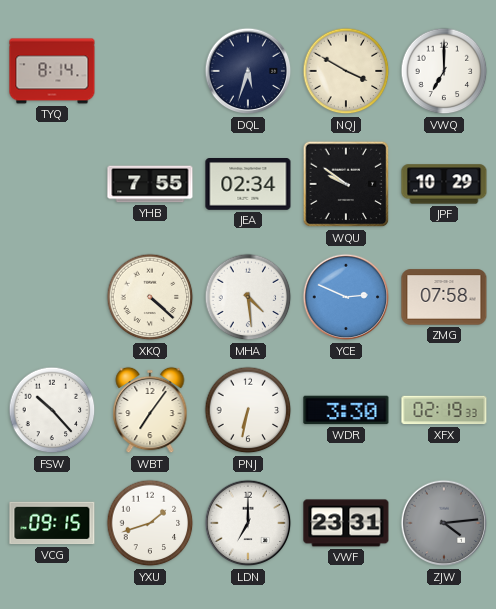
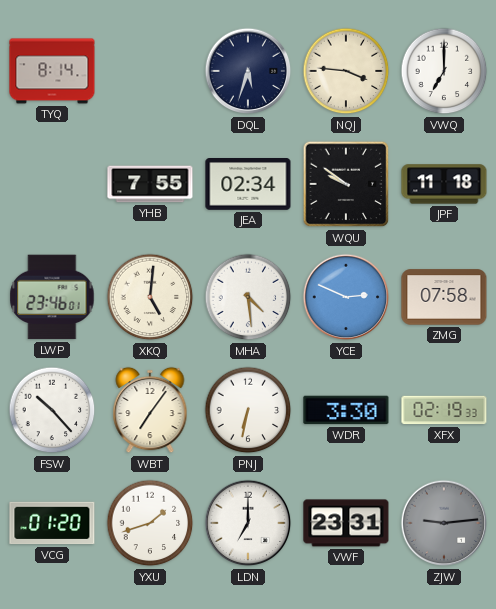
NQJ: 3:50 -> 3:46 (346, 71)
JPF: 10:29 -> 11:18 (444, 184)
LWP: none -> 23:46 (52, 297)
XKQ: 4:22 -> 5:01 (150, 297)
VCG: 09:15 -> 01:20 (52, 523)
ZJW: 4:14 -> 9:14 (444, 523)
